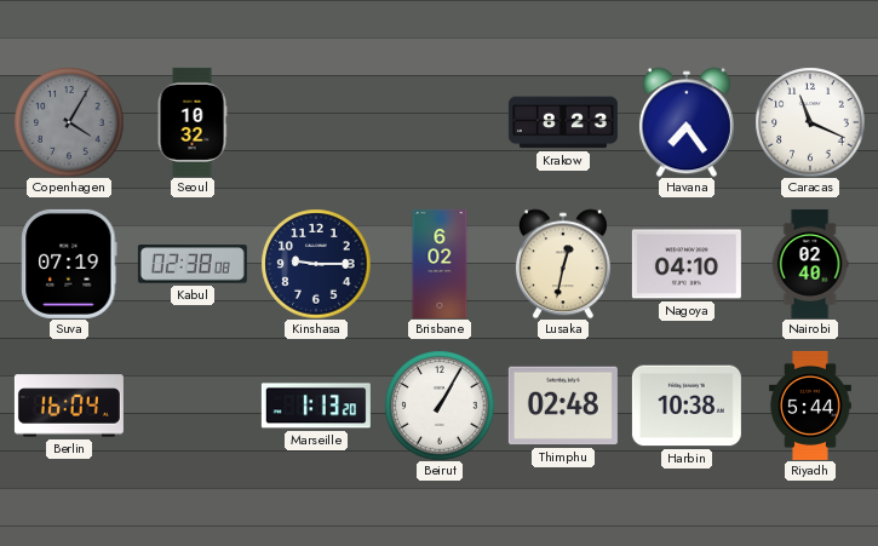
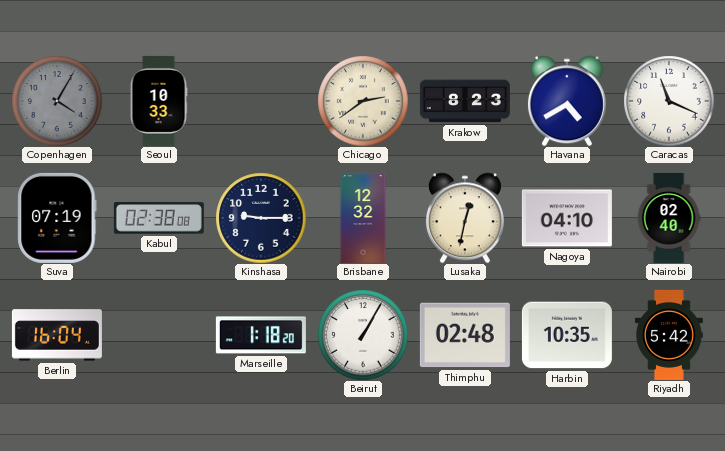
Seoul: 10:32 -> 10:33 (159, 101)
Chicago: none -> 2:39 (363, 101)
Havana: 7:24 -> 4:40 (567, 101)
Brisbane: 6:02 -> 12:32 (363, 218)
Marseille: 1:13 -> 1:18 (261, 335)
Harbin: 10:38 -> 10:35 (567, 335)
Riyadh: 5:44 -> 5:42 (669, 335)
